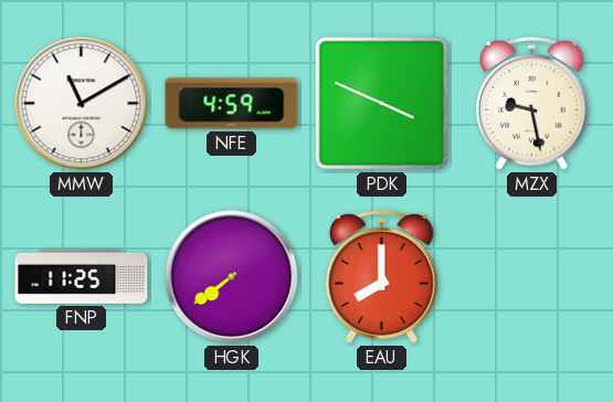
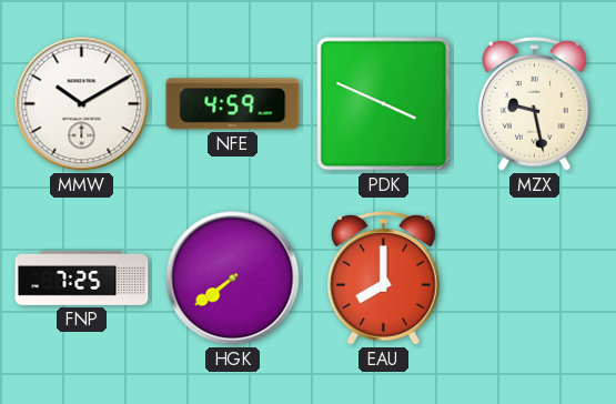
MMW: 11:10 -> 10:10 (82, 104)
FNP: 11:25 -> 7:25 (82, 277)
